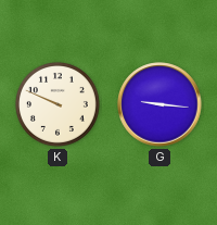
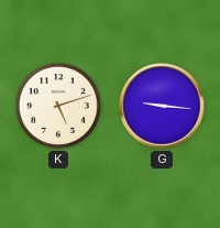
K: 9:49 -> 5:12 (58, 106)
